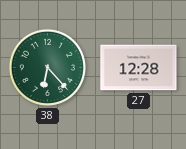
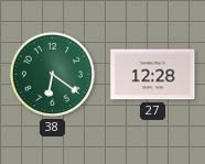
38: 6:23 -> 6:21 (52, 74)
